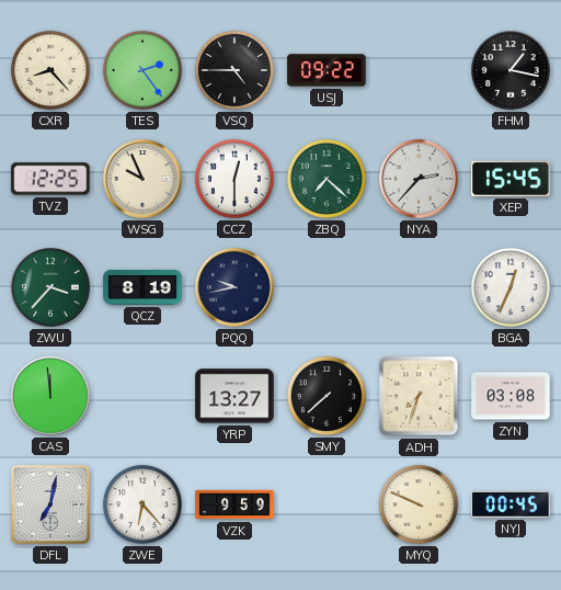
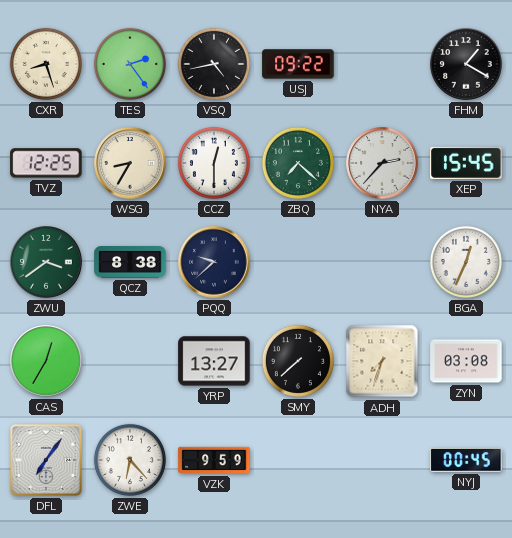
CXR: 8:23 -> 8:27 (46, 64)
VSQ: 4:45 -> 4:43 (214, 64)
FHM: 1:17 -> 1:20 (466, 64)
WSG: 9:56 -> 8:35 (130, 163)
ZWU: 3:37 -> 3:39 (46, 262)
QCZ: 8:19 -> 8:38 (130, 262)
PQQ: 9:43 -> 9:38 (214, 262)
CAS: 11:59 -> 12:35 (46, 361)
DFL: 7:02 -> 7:06 (46, 460)
MYQ: 9:49 -> none (419, 504)
